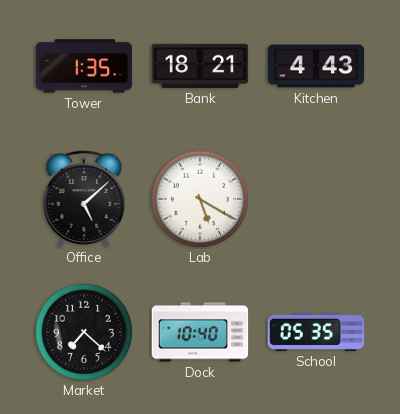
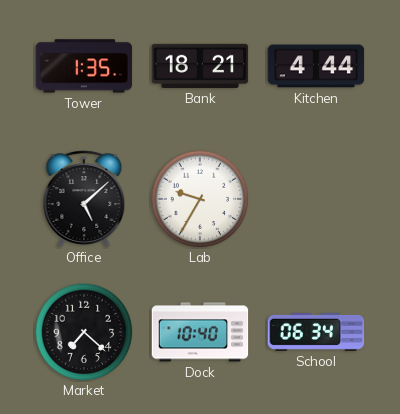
Kitchen: 4:43 -> 4:44 (316, 66)
Lab: 5:20 -> 9:35 (200, 199)
School: 05:35 -> 06:34 (316, 332)
